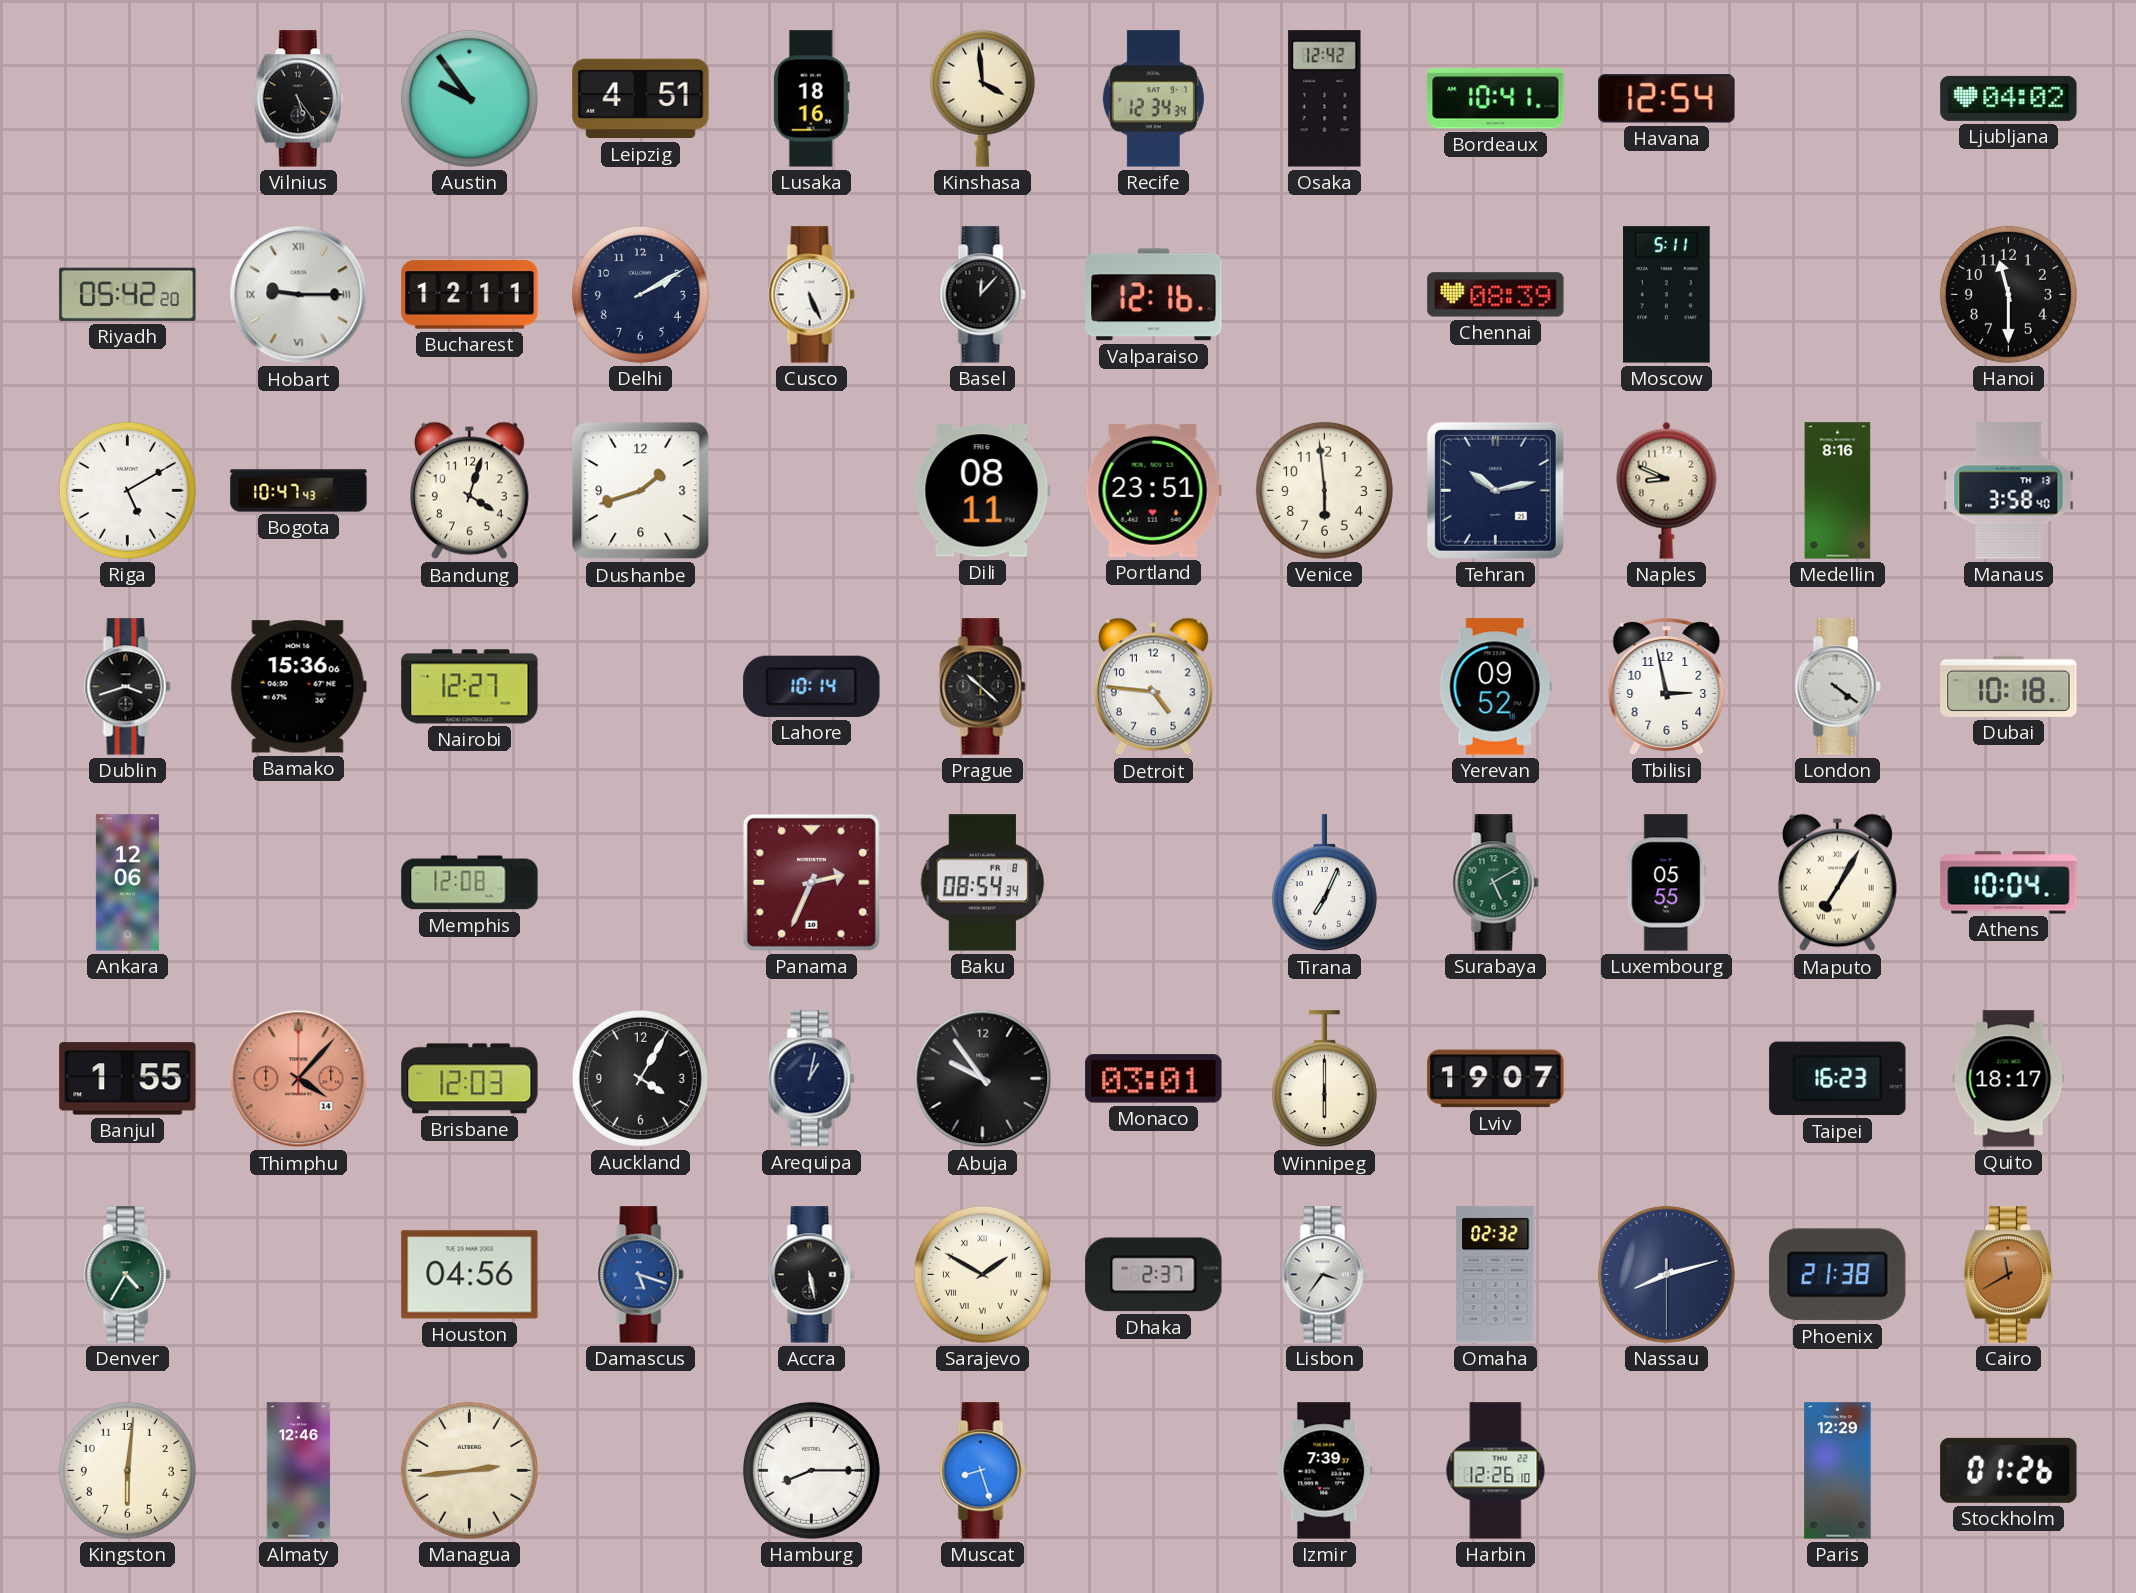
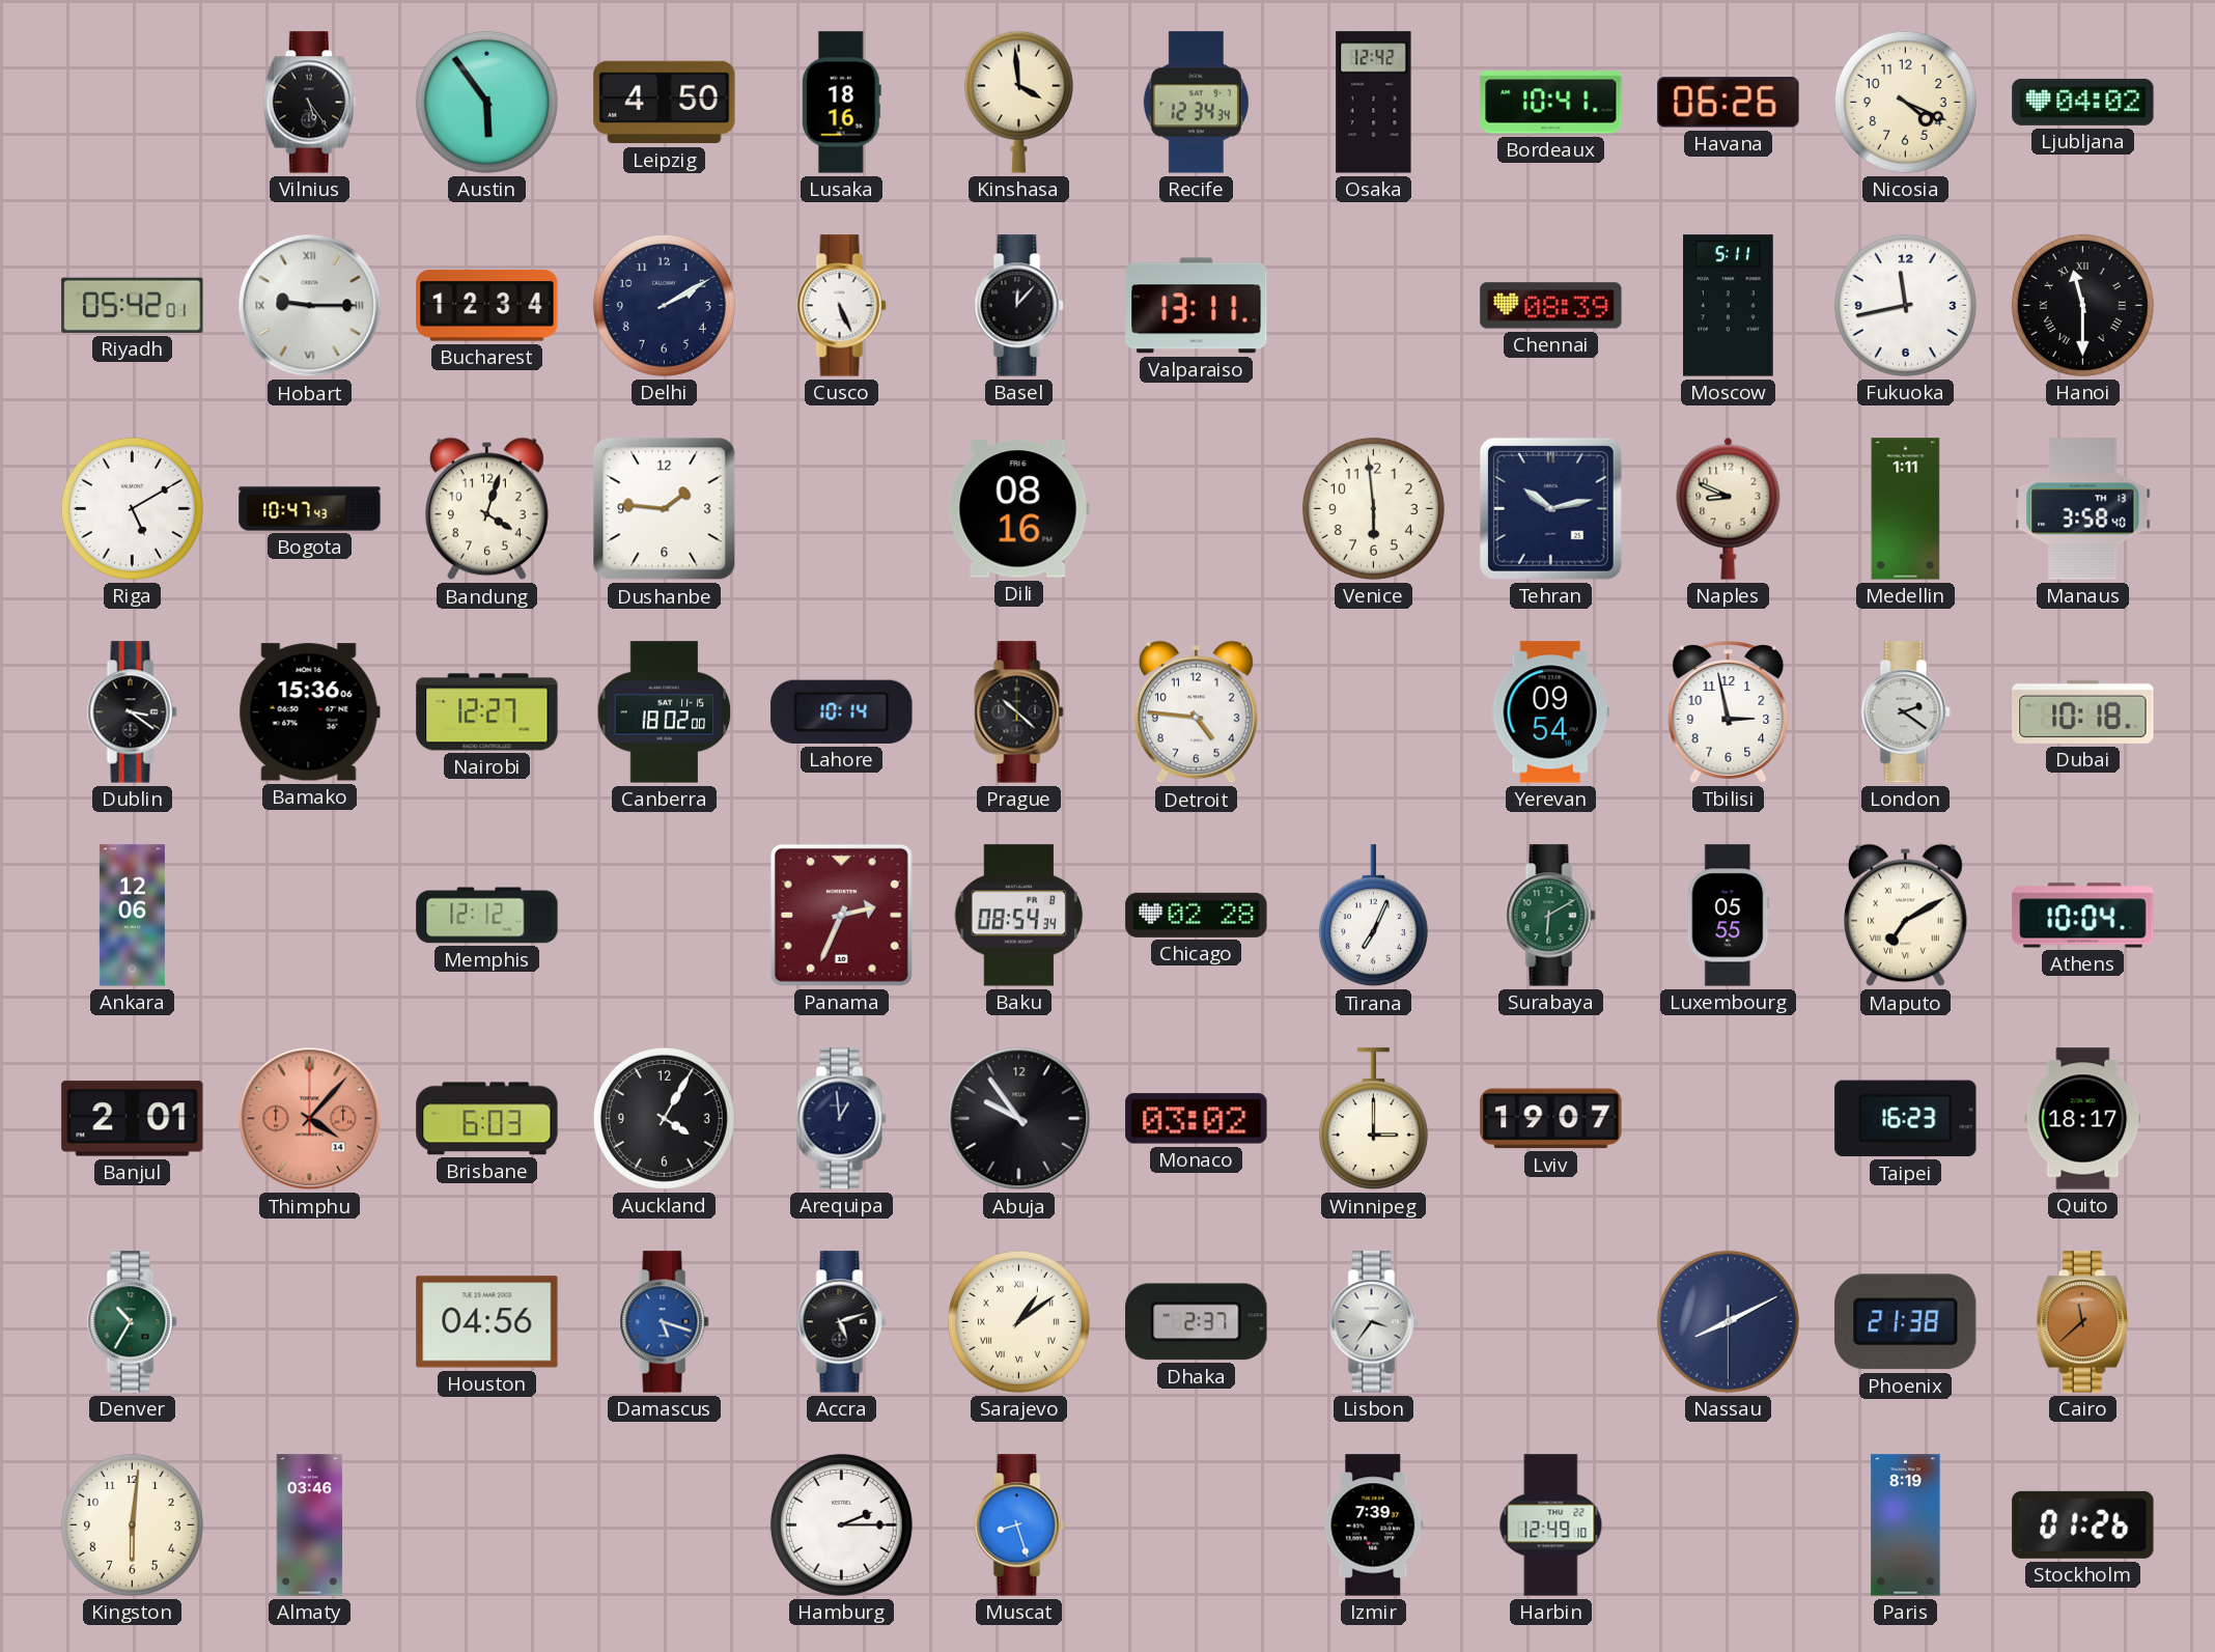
Austin: 9:54 -> 5:54 (486, 102)
Leipzig: 4:51 -> 4:50 (665, 103)
Havana: 12:54 -> 06:26 (1729, 103)
Nicosia: none -> 4:19 (1905, 102)
Riyadh: 05:42:20 -> 05:42:01 (133, 305)
Bucharest: 12:11 -> 12:34 (487, 306)
Valparaiso: 12:16 -> 13:11 (1197, 306)
Fukuoka: none -> 11:43 (1905, 305)
Hanoi numerals: Arabic -> Roman (2082, 305)
Dushanbe: 1:42 -> 1:46 (665, 509)
Dili: 08:11 -> 08:16 (1018, 509)
Portland: 23:51 -> none (1153, 490)
Medellin: 8:16 -> 1:11 (1906, 509)
Dublin: 3:42 -> 3:21 (133, 712)
Canberra: none -> 18:02 (665, 712)
Yerevan: 09:52 -> 09:54 (1550, 712)
London: 4:21 -> 2:21 (1906, 712)
Memphis: 12:08 -> 12:12 (487, 916)
Chicago: none -> 02:28 (1197, 915)
Surabaya: 5:10 -> 6:10 (1551, 916)
Maputo: 7:05 -> 7:10 (1905, 916)
Banjul: 1:55 -> 2:01 (133, 1119)
Brisbane: 12:03 -> 6:03 (487, 1119)
Arequipa: 1:02 -> 12:59 (842, 1119)
Monaco: 03:01 -> 03:02 (1197, 1119)
Winnipeg: 6:00 -> 3:00 (1373, 1119)
Denver: 4:35 -> 10:35 (133, 1322)
Accra: 5:28 -> 5:12 (842, 1322)
Sarajevo: 1:50 -> 1:09 (1018, 1321)
Omaha: 02:32 -> none (1496, 1275)
Nassau: 8:12 -> 8:10 (1728, 1321)
Cairo: 11:40 -> 11:38 (2082, 1322)
Almaty: 12:46 -> 03:46 (310, 1525)
Managua: 2:44 -> none (469, 1470)
Hamburg: 8:15 -> 2:15 (841, 1524)
Harbin: 12:26 -> 12:49 (1551, 1525)
Paris: 12:29 -> 8:19 (1906, 1525)
